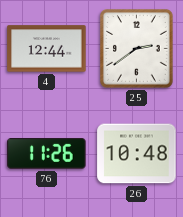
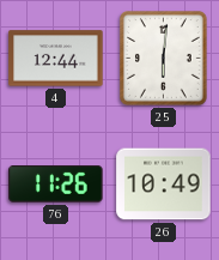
25: 2:39 -> 6:01 (164, 59)
26: 10:48 -> 10:49 (164, 185)
